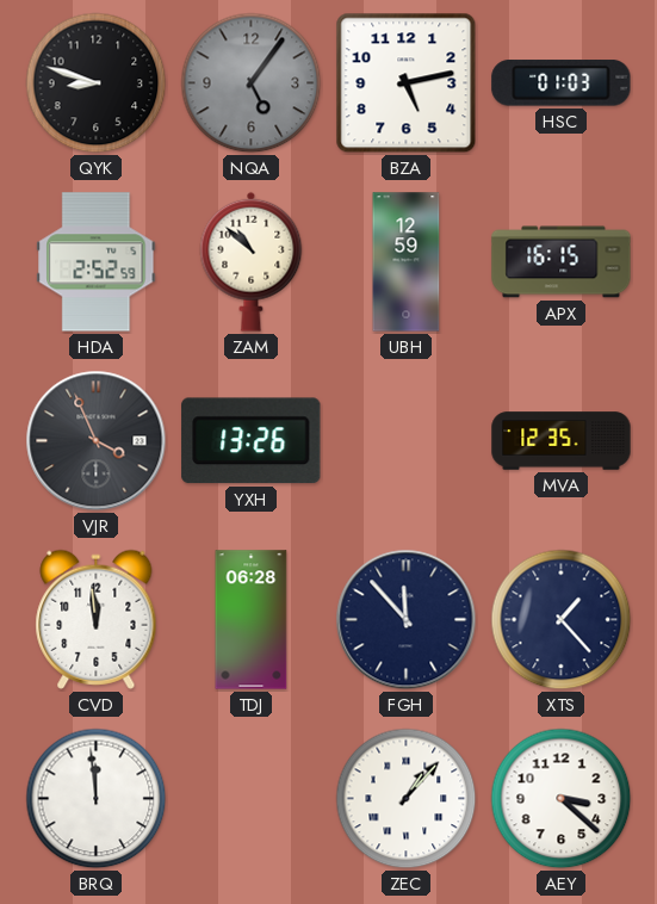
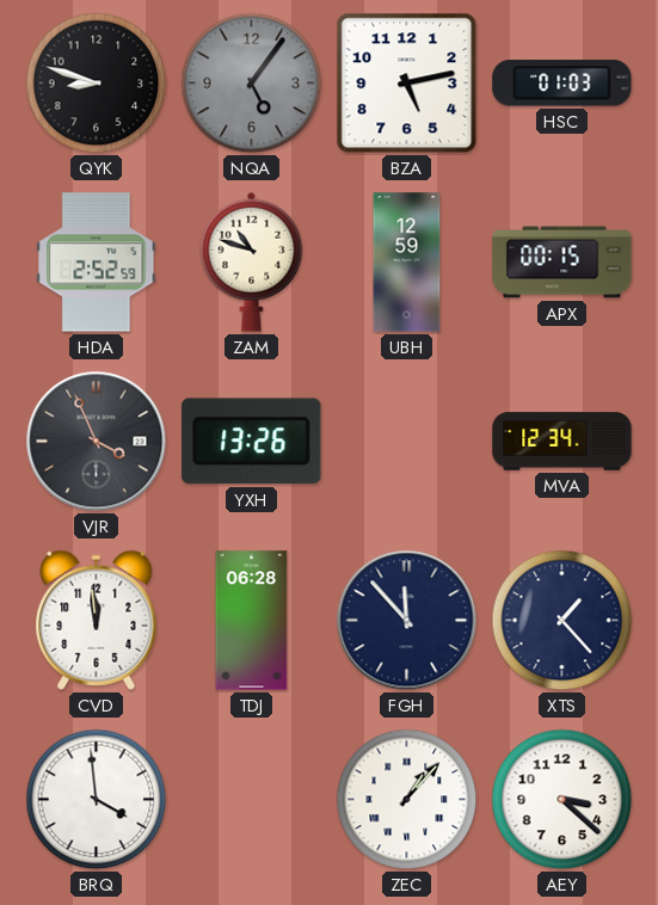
ZAM: 10:52 -> 10:48 (252, 261)
APX: 16:15 -> 00:15 (562, 263)
MVA: 12:35 -> 12:34 (562, 442)
BRQ: 11:59 -> 3:59 (97, 800)
